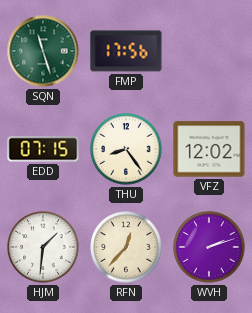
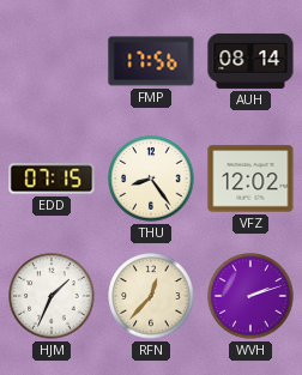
SQN: 11:27 -> none (43, 51)
AUH: none -> 08:14 (250, 61)
HJM: 1:31 -> 1:34 (52, 296)
